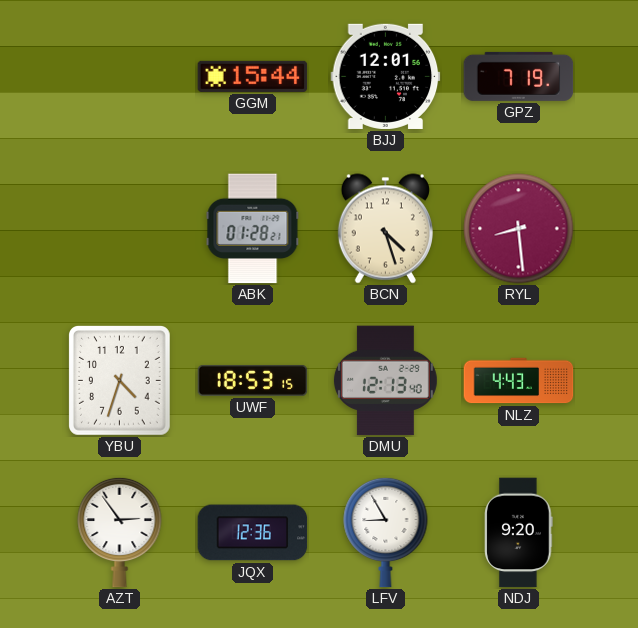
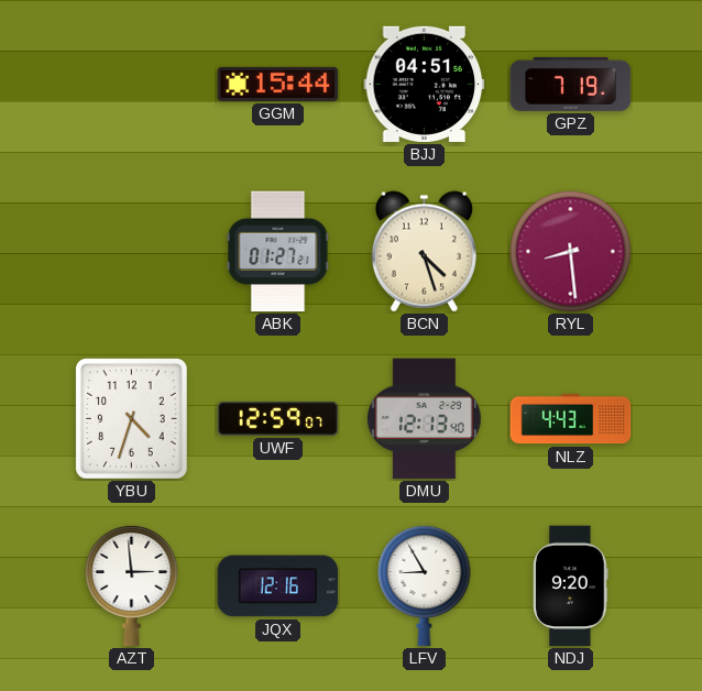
BJJ: 12:01 -> 04:51 (425, 84)
ABK: 01:28 -> 01:27 (278, 252)
UWF: 18:53 -> 12:59 (278, 418)
AZT: 2:54 -> 2:59 (132, 585)
JQX: 12:36 -> 12:16 (278, 586)
